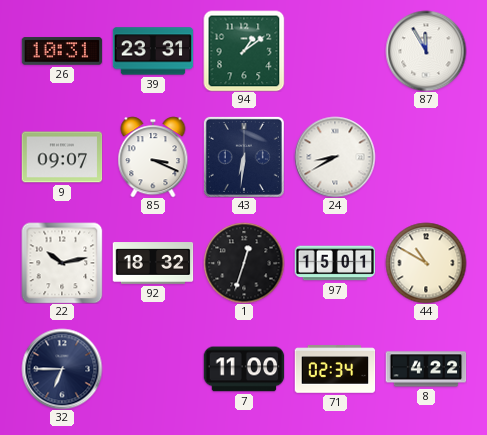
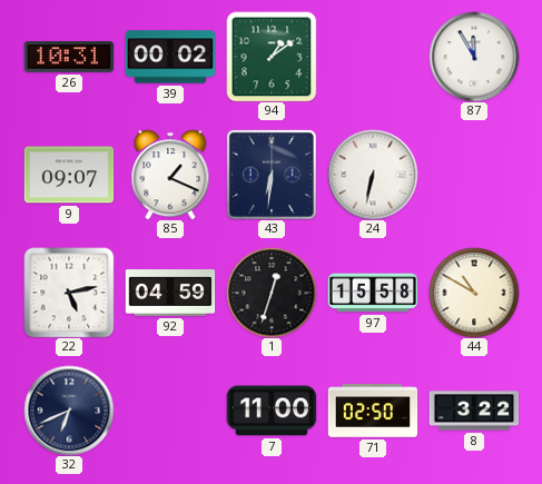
39: 23:31 -> 00:02 (170, 57)
85: 3:19 -> 1:19 (170, 175)
24: 8:40 -> 6:32 (373, 175)
22: 10:13 -> 5:13 (69, 293)
92: 18:32 -> 04:59 (170, 293)
97: 15:01 -> 15:58 (373, 293)
32: 6:45 -> 6:41 (69, 411)
71: 02:34 -> 02:50 (373, 411)
8: 4:22 -> 3:22 (474, 411)
